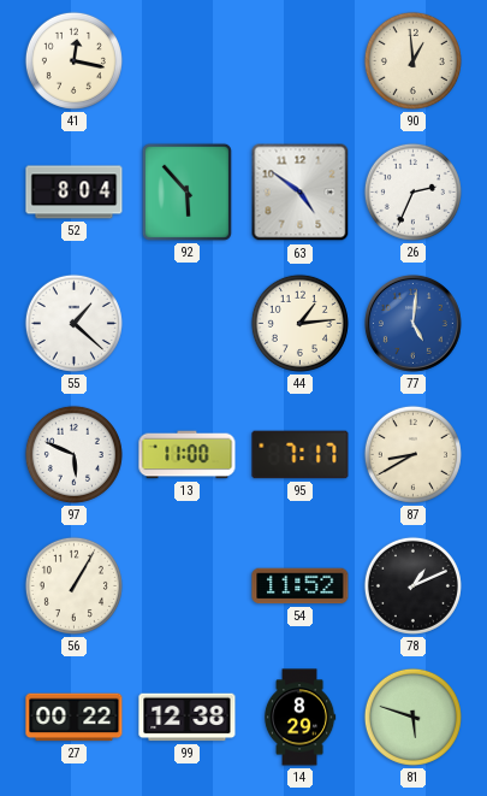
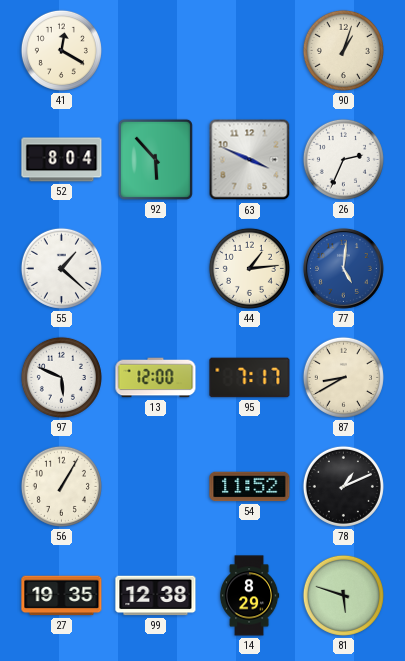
41: 12:17 -> 12:20 (61, 50)
90: 12:59 -> 1:03 (343, 50)
63: 4:51 -> 3:49 (250, 160)
13: 11:00 -> 12:00 (156, 378)
27: 00:22 -> 19:35 (62, 596)
